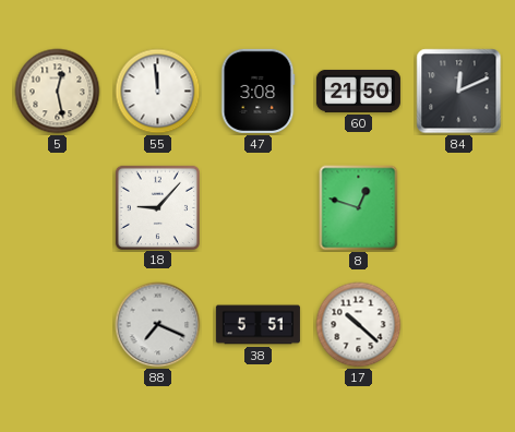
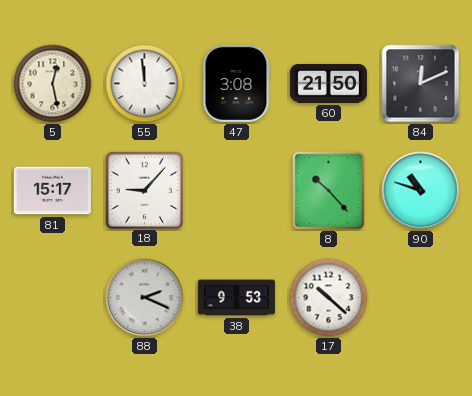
81: none -> 15:17 (52, 191)
8: 12:48 -> 10:23 (329, 191)
90: none -> 10:48 (421, 191)
88: 7:19 -> 2:19 (145, 298)
38: 5:51 -> 9:53 (236, 298)
